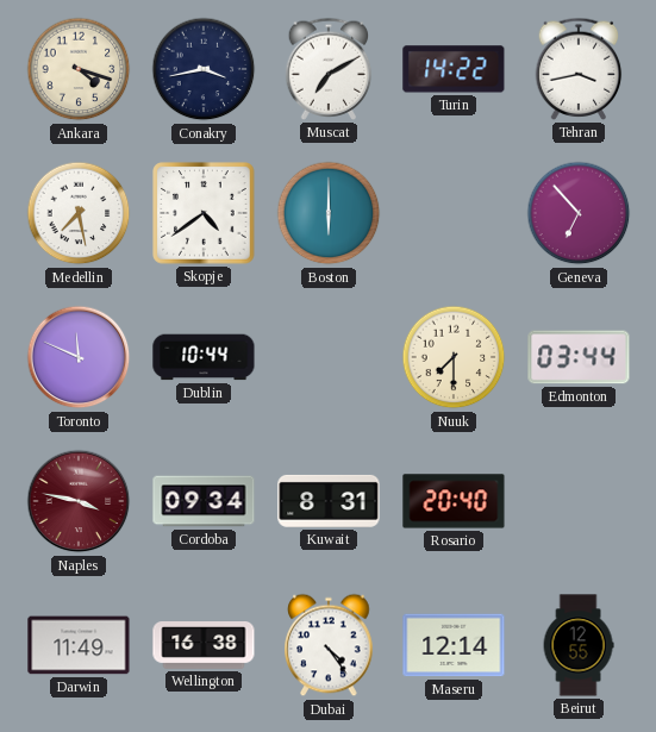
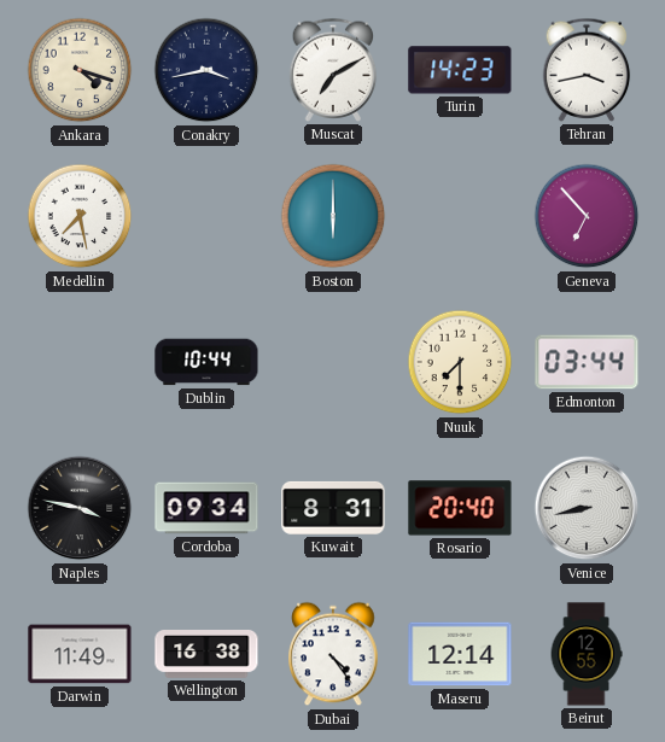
Turin: 14:22 -> 14:23 (460, 70)
Skopje: 4:39 -> none (204, 213)
Toronto: 11:49 -> none (79, 357)
Naples dial: burgundy -> black (80, 508)
Venice: none -> 8:43 (587, 508)
